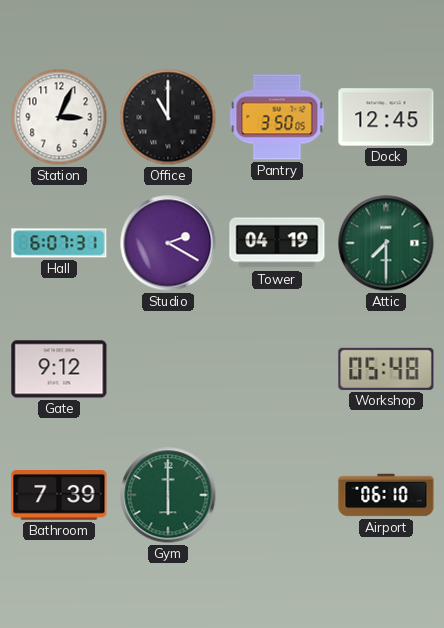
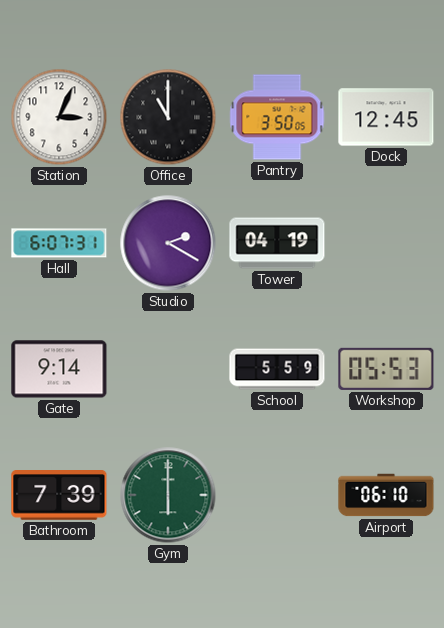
Attic: 7:30 -> none (386, 243)
Gate: 9:12 -> 9:14 (59, 369)
School: none -> 5:59 (277, 369)
Workshop: 05:48 -> 05:53 (386, 369)
